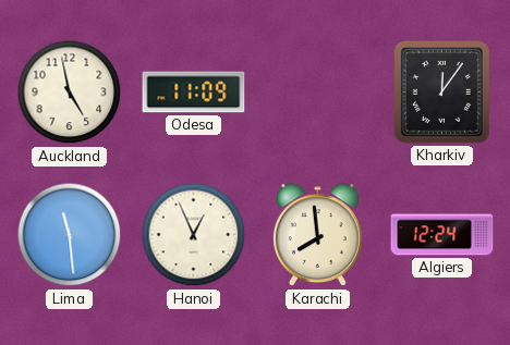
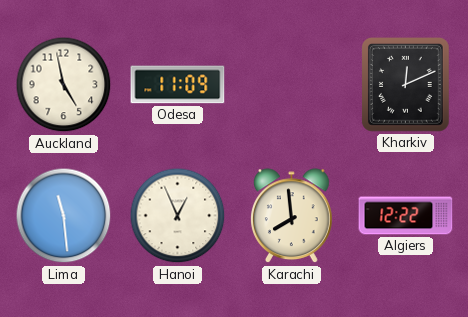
Kharkiv: 12:06 -> 12:11 (406, 85)
Algiers: 12:24 -> 12:22 (406, 216)
